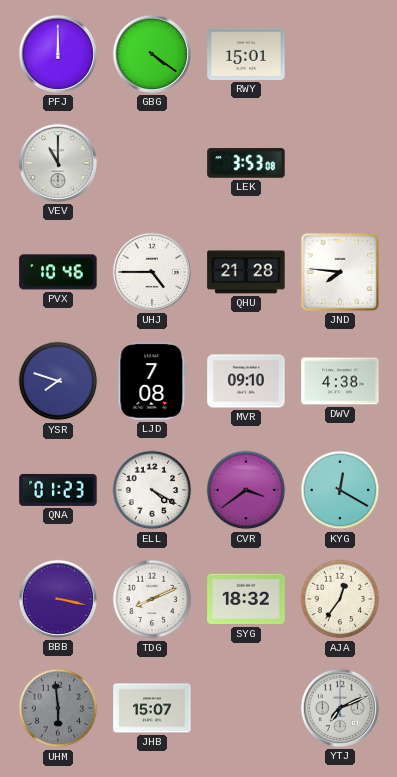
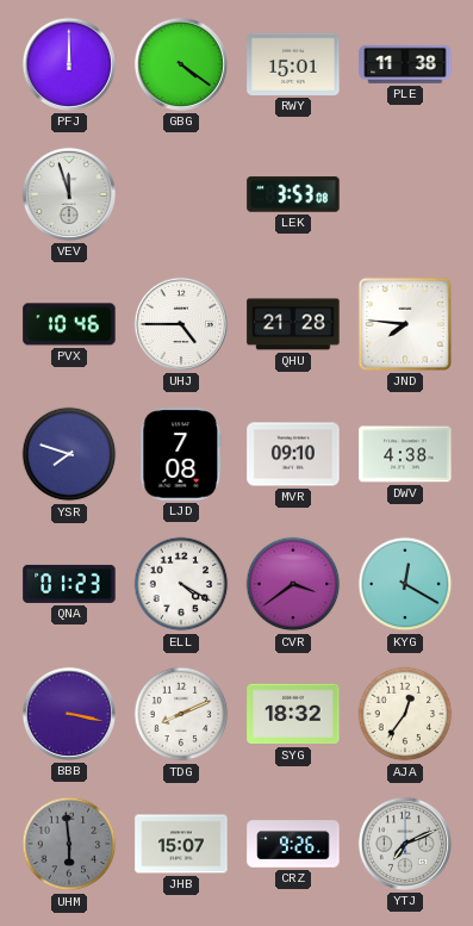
PLE: none -> 11:38 (405, 64)
VEV: 11:00 -> 11:57 (69, 194)
CRZ: none -> 9:26 (293, 844)
